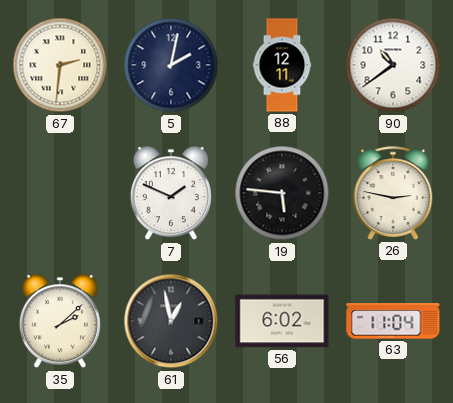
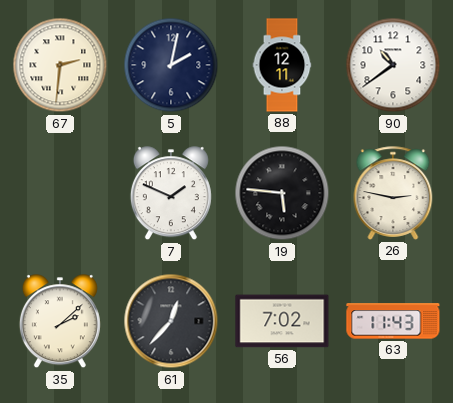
61: 12:58 -> 12:37 (171, 321)
56: 6:02 -> 7:02 (282, 321)
63: 11:04 -> 11:43 (393, 321)
